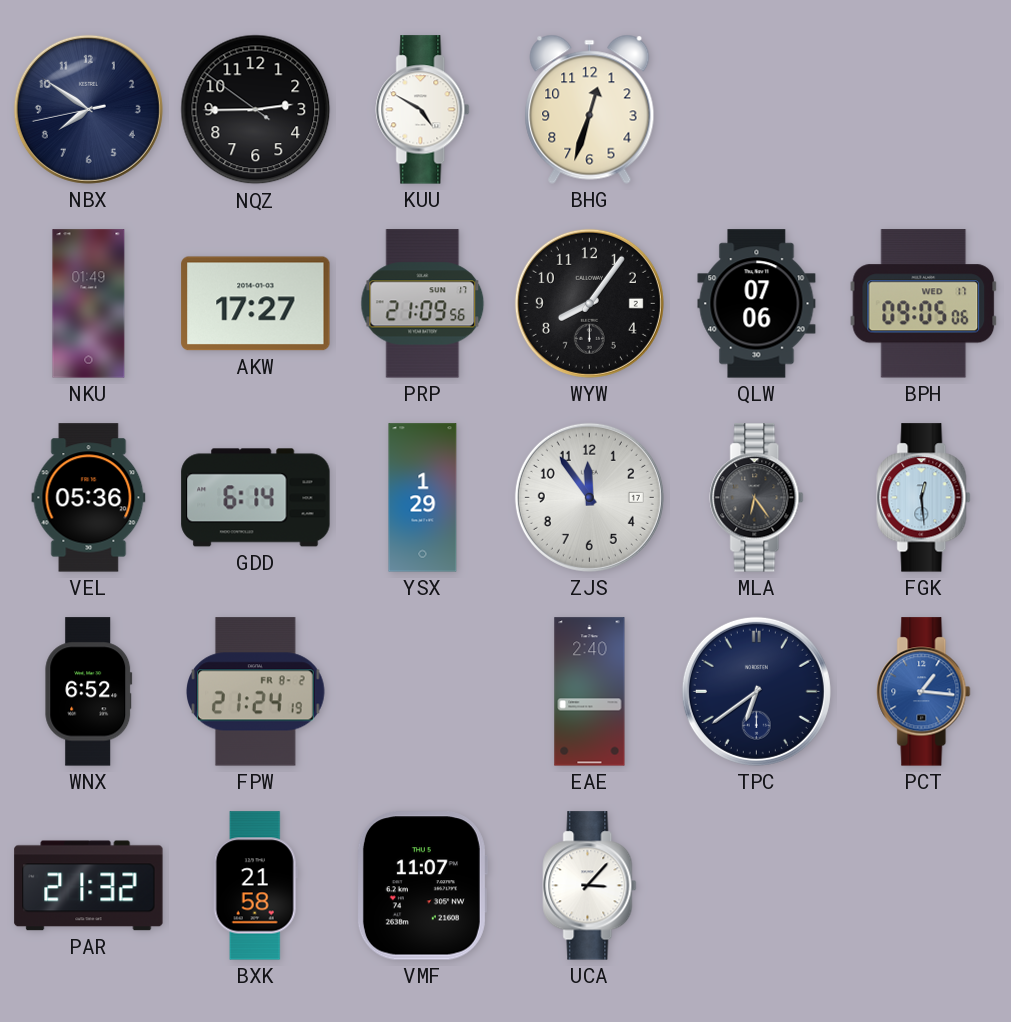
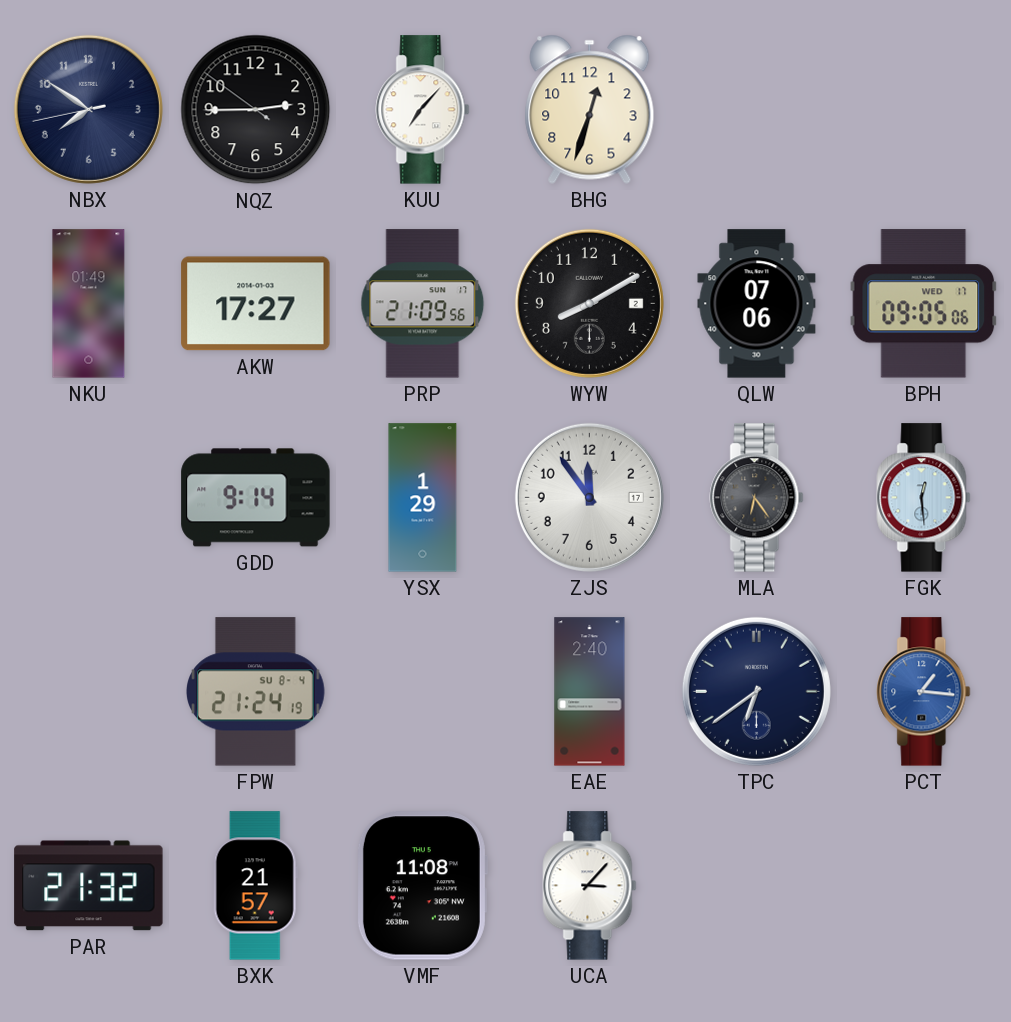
KUU: 4:50 -> 7:07 (423, 110)
WYW: 8:06 -> 8:10 (589, 303)
VEL: 05:36 -> none (89, 498)
GDD: 6:14 -> 9:14 (256, 498)
WNX: 6:52 -> none (89, 692)
FPW date: FR 8-2 -> SU 8-4 (256, 692)
BXK: 21:58 -> 21:57 (255, 886)
VMF: 11:07 -> 11:08 (422, 886)
